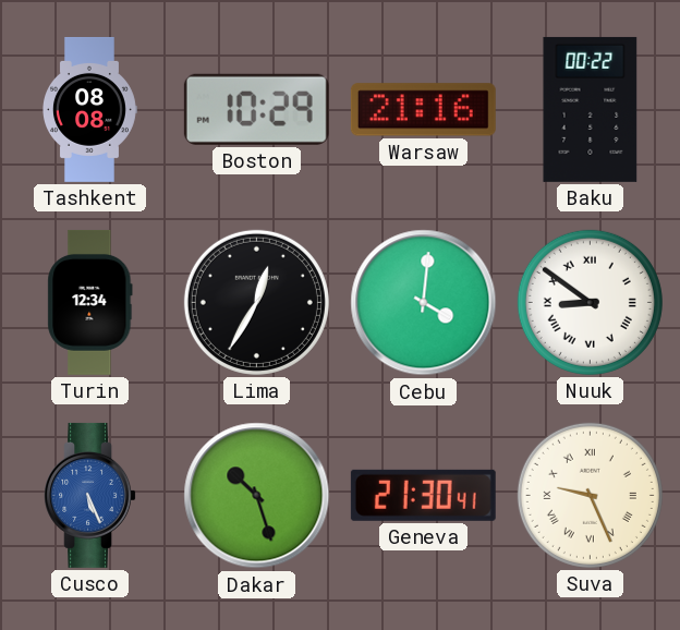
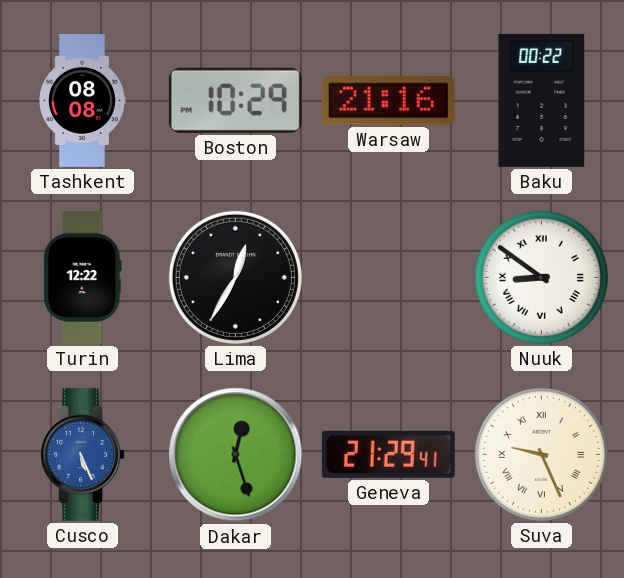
Turin: 12:34 -> 12:22 (83, 277)
Cebu: 4:01 -> none (424, 303)
Dakar: 10:27 -> 12:27 (236, 455)
Geneva: 21:30 -> 21:29 (388, 454)
